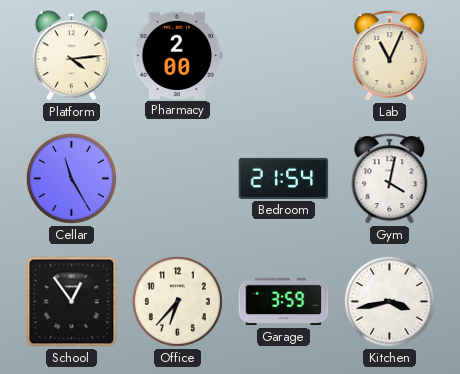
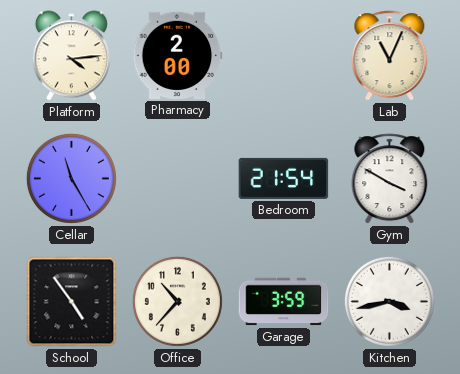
Gym: 4:02 -> 3:50 (390, 179)
School: 12:54 -> 4:54 (72, 302)
Office: 6:37 -> 10:37 (177, 301)
